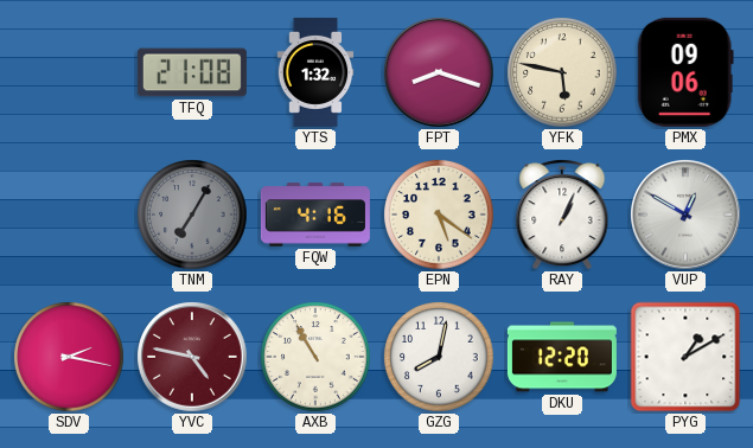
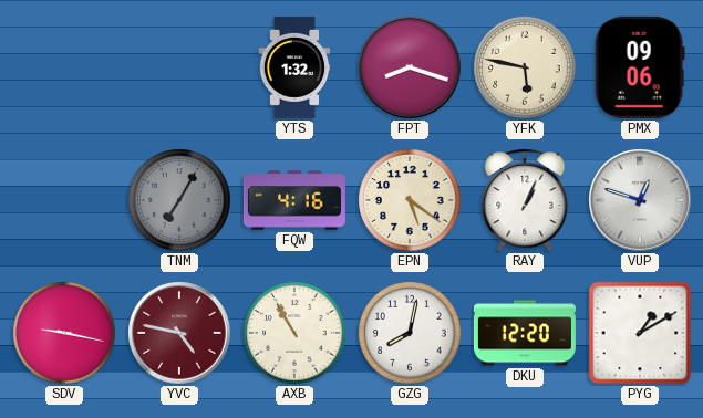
TFQ: 21:08 -> none (192, 72)
VUP: 12:50 -> 12:48 (640, 200)
SDV: 2:17 -> 9:17 (64, 333)
